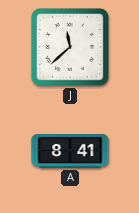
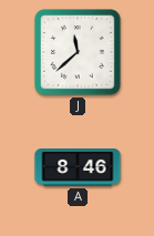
A: 8:41 -> 8:46 (78, 168)
